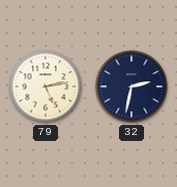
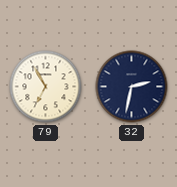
79: 5:13 -> 6:55 (46, 87)
